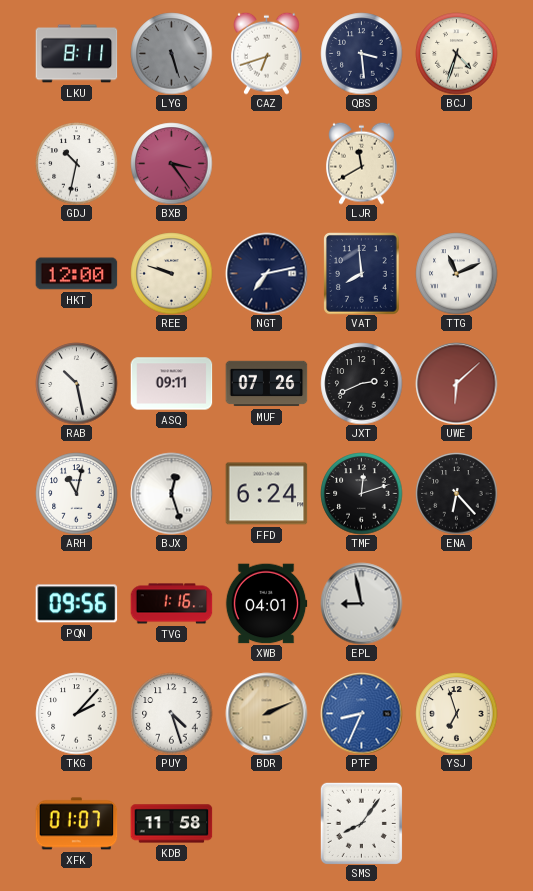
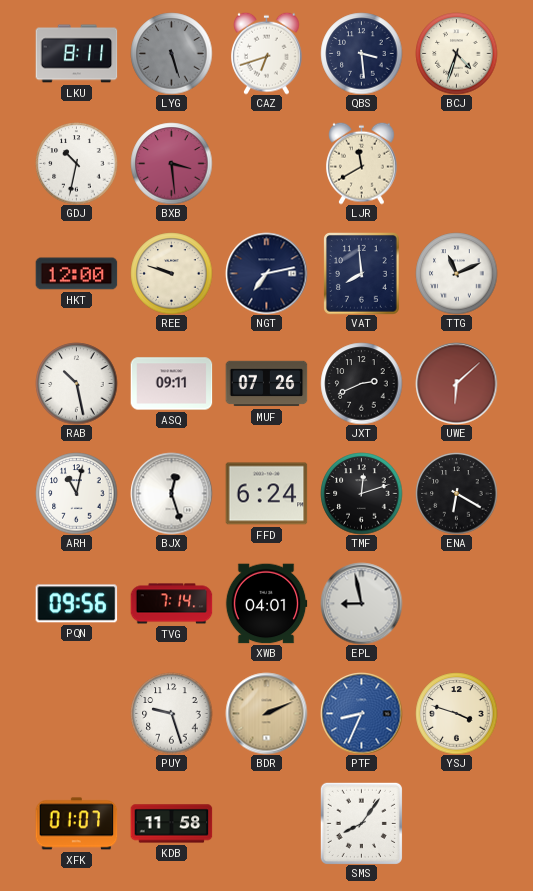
BXB: 3:24 -> 3:29 (171, 163)
ENA: 6:23 -> 6:20 (456, 493)
TVG: 1:16 -> 7:14 (171, 604)
TKG: 2:07 -> none (76, 713)
PUY: 4:27 -> 9:27 (171, 713)
YSJ: 6:57 -> 3:48 (456, 713)
